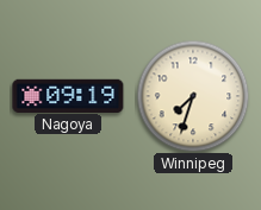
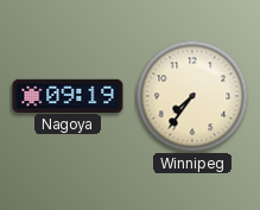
Winnipeg: 7:33 -> 7:36 (192, 96)
